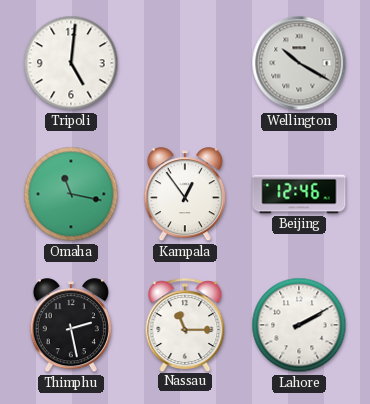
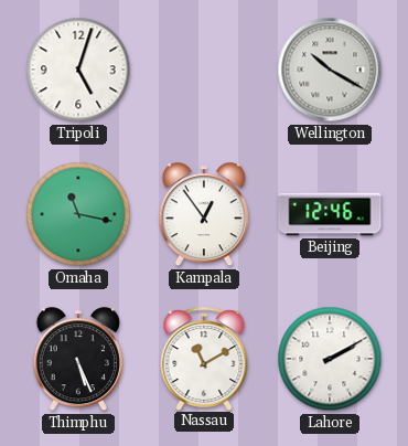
Tripoli: 5:01 -> 5:03 (78, 70)
Thimphu: 2:28 -> 5:26 (78, 360)
Nassau: 11:15 -> 11:10 (204, 359)
